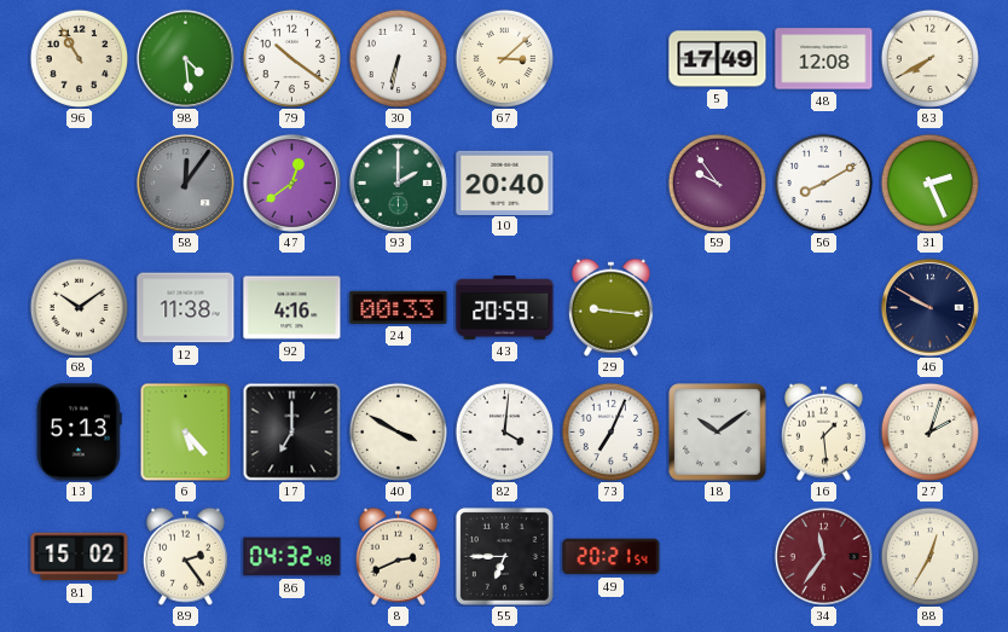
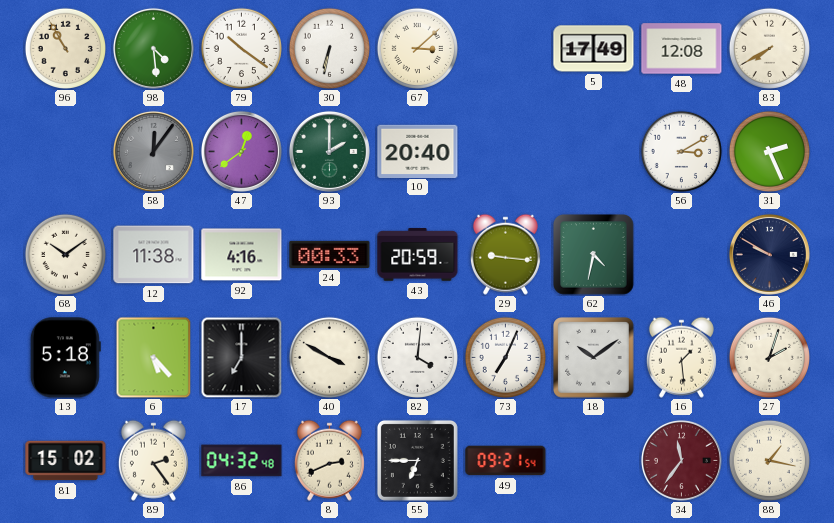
59: 9:54 -> none (717, 182)
56: 8:10 -> 3:10 (681, 151)
62: none -> 4:32 (594, 255)
13: 5:13 -> 5:18 (65, 358)
49: 20:21 -> 09:21 (506, 461)
88: 12:35 -> 1:17 (769, 460)
